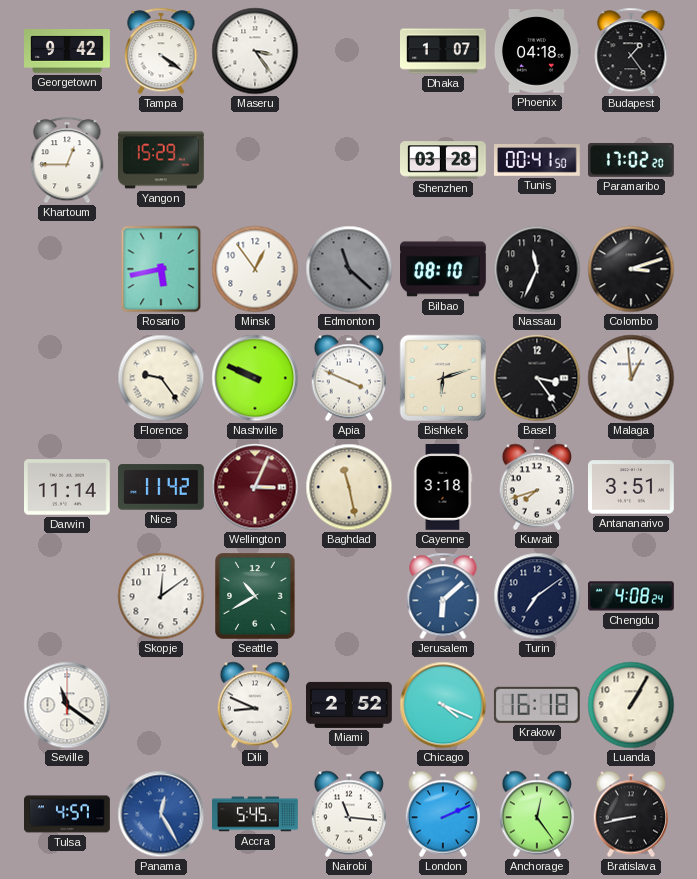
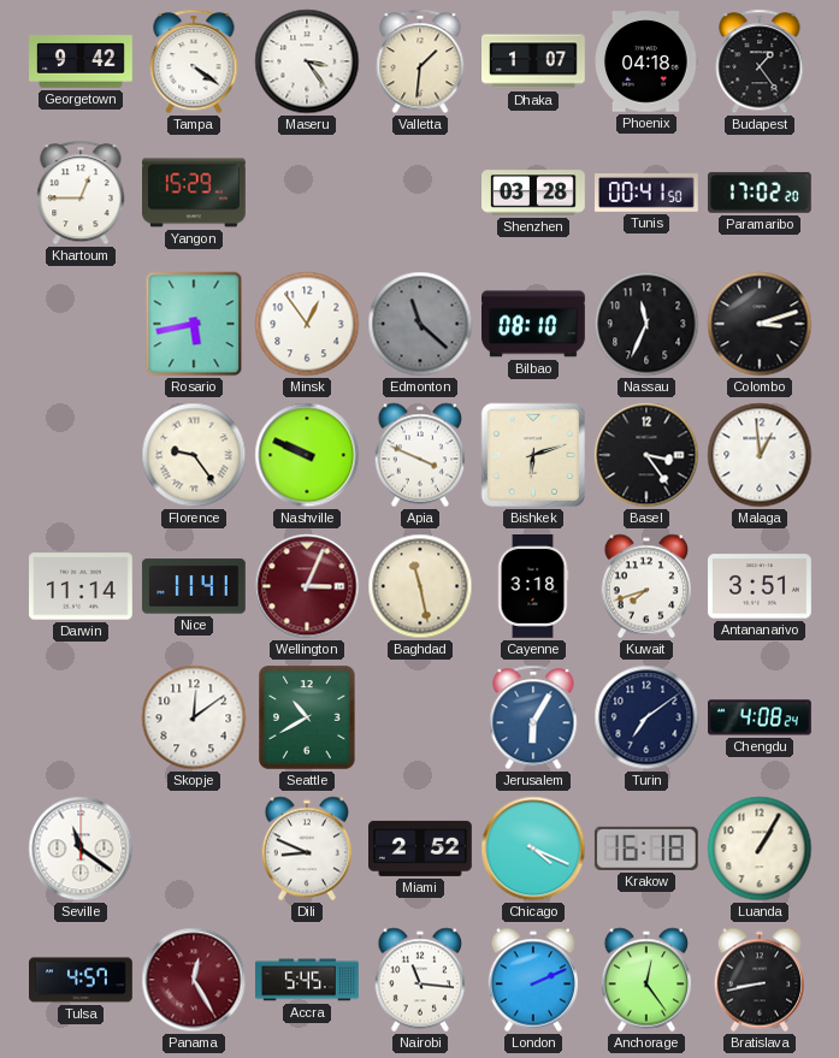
Valletta: none -> 1:31 (420, 61)
Nice: 11:42 -> 11:41 (194, 586)
Jerusalem: 6:08 -> 6:05 (533, 717)
Panama dial: blue -> burgundy (194, 980)
